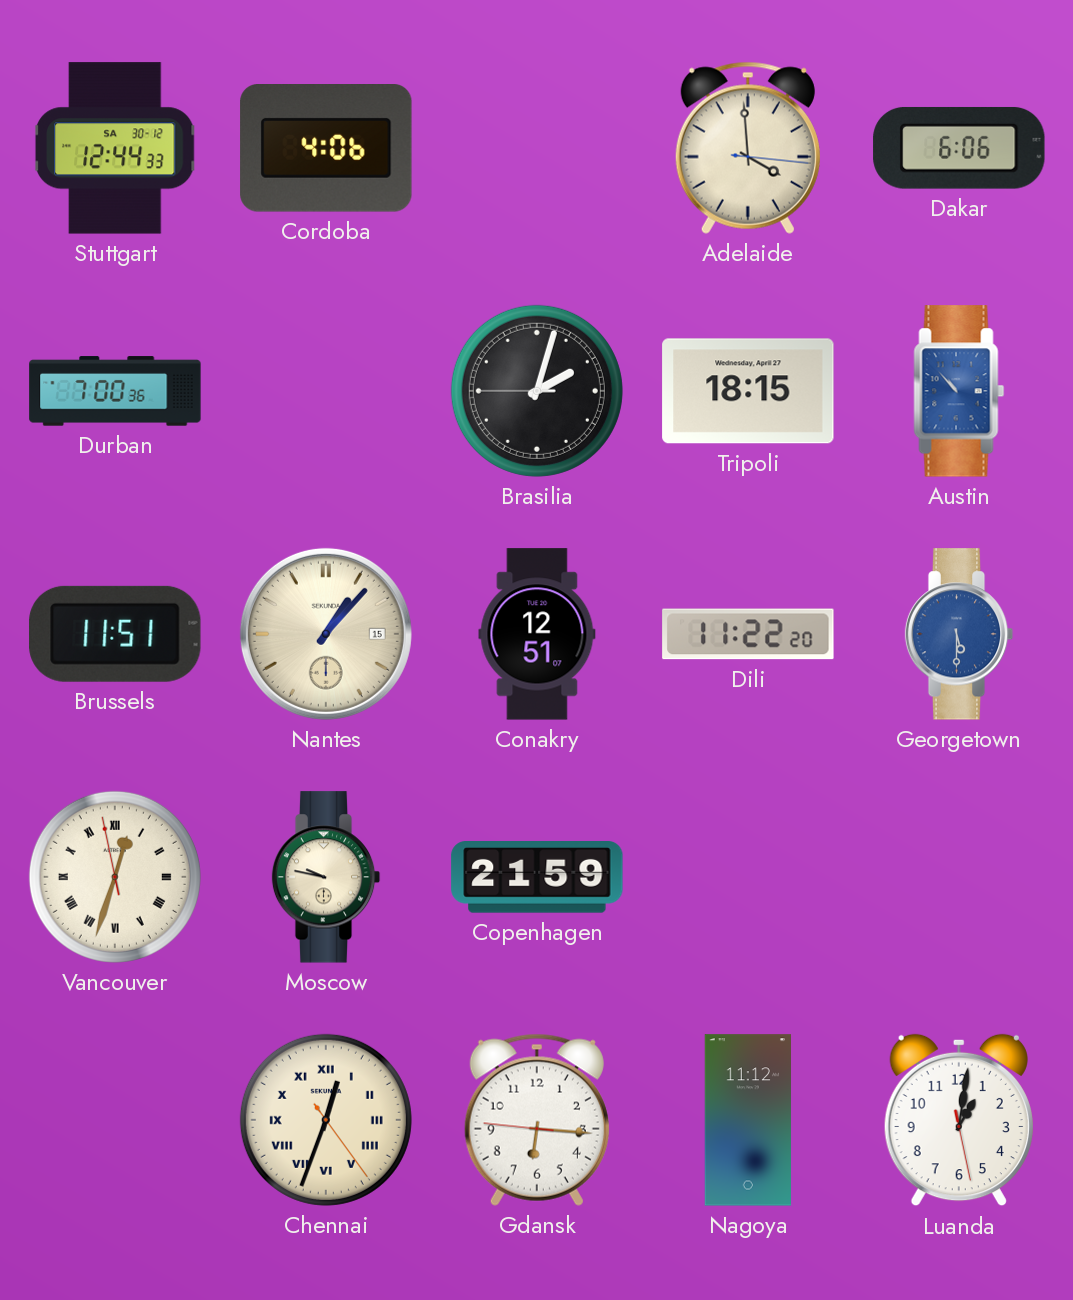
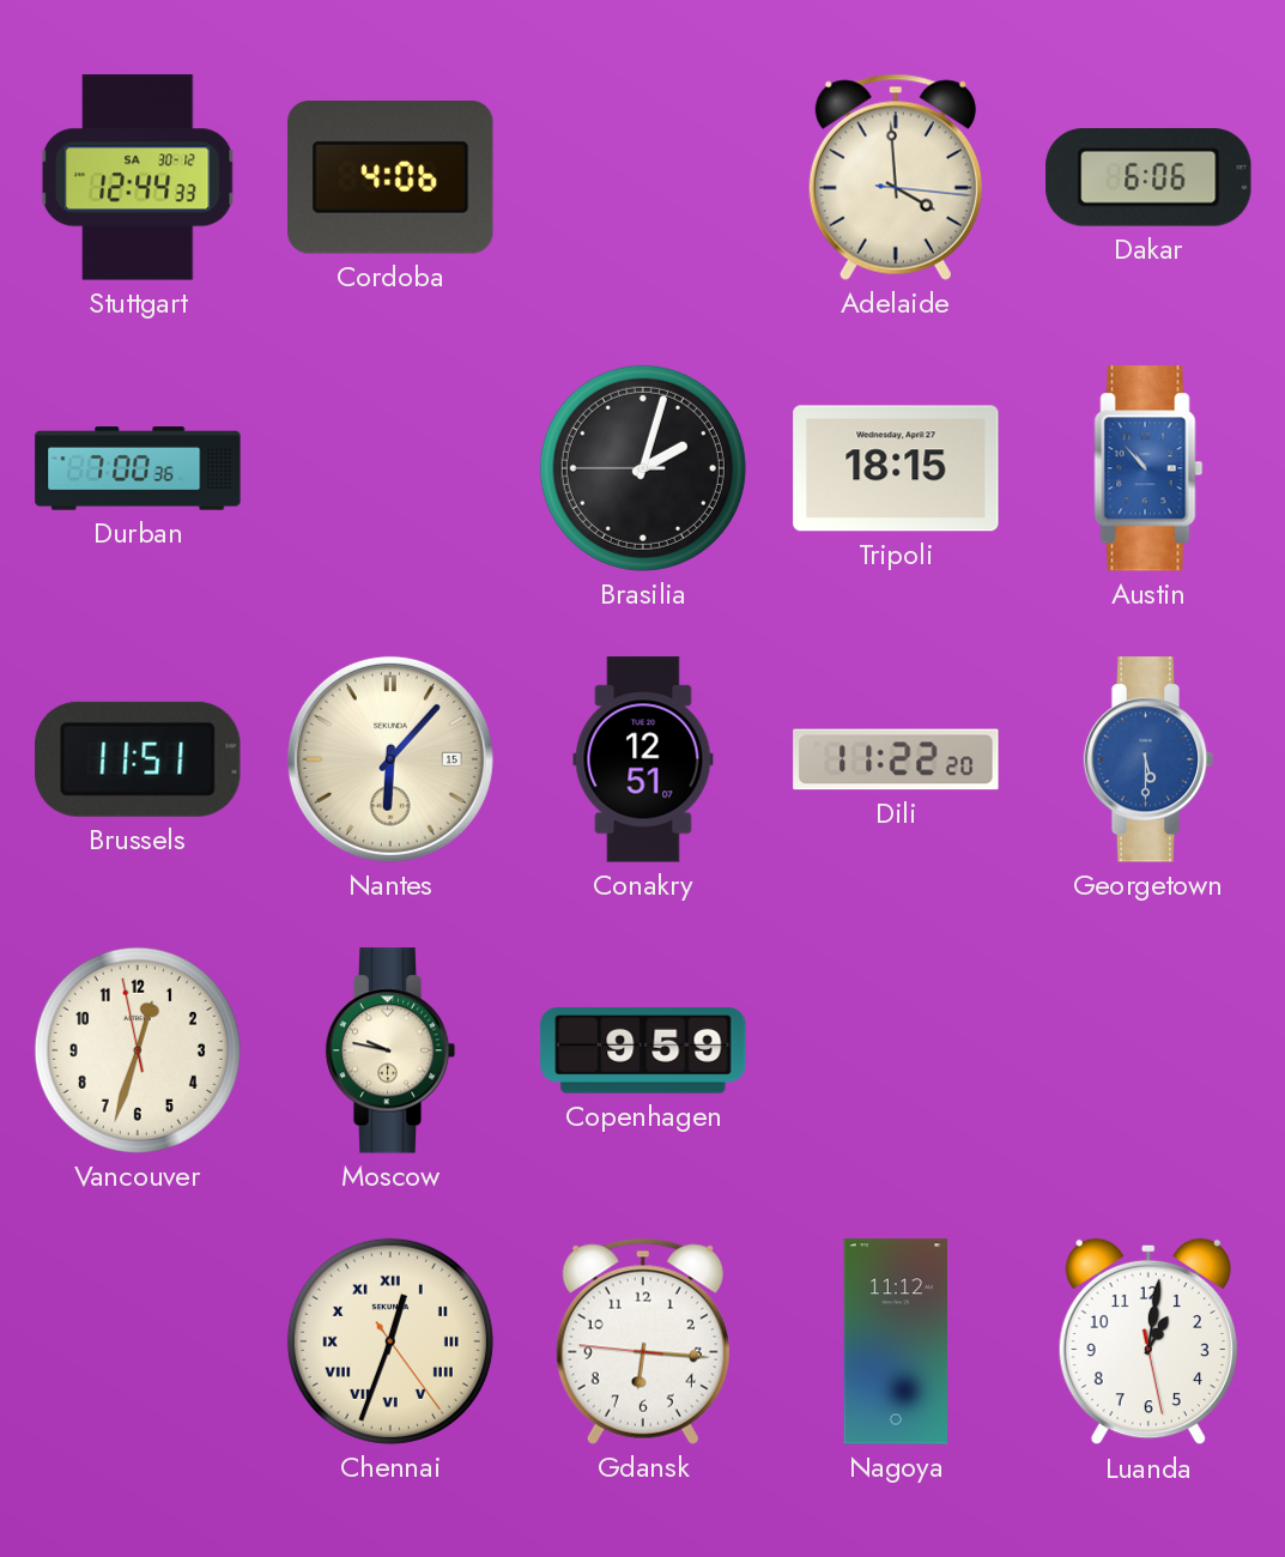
Nantes: 1:07 -> 6:07 (390, 759)
Vancouver numerals: Roman -> Arabic (138, 1050)
Copenhagen: 21:59 -> 9:59 (643, 1052)
